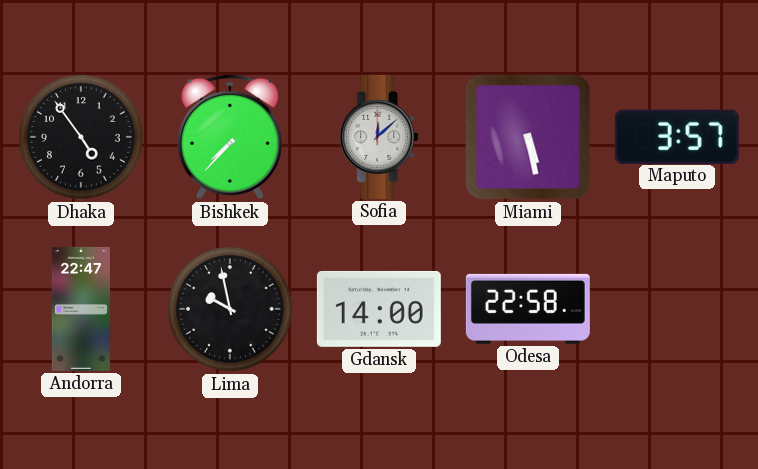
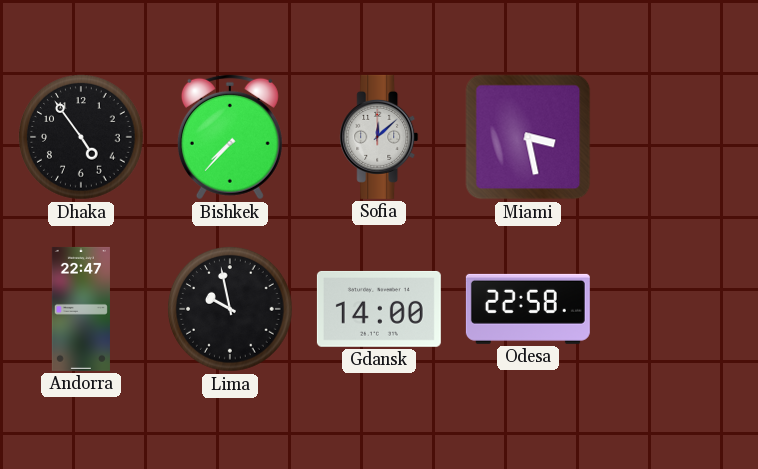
Miami: 5:28 -> 3:28 (528, 137)
Maputo: 3:57 -> none (677, 136)
